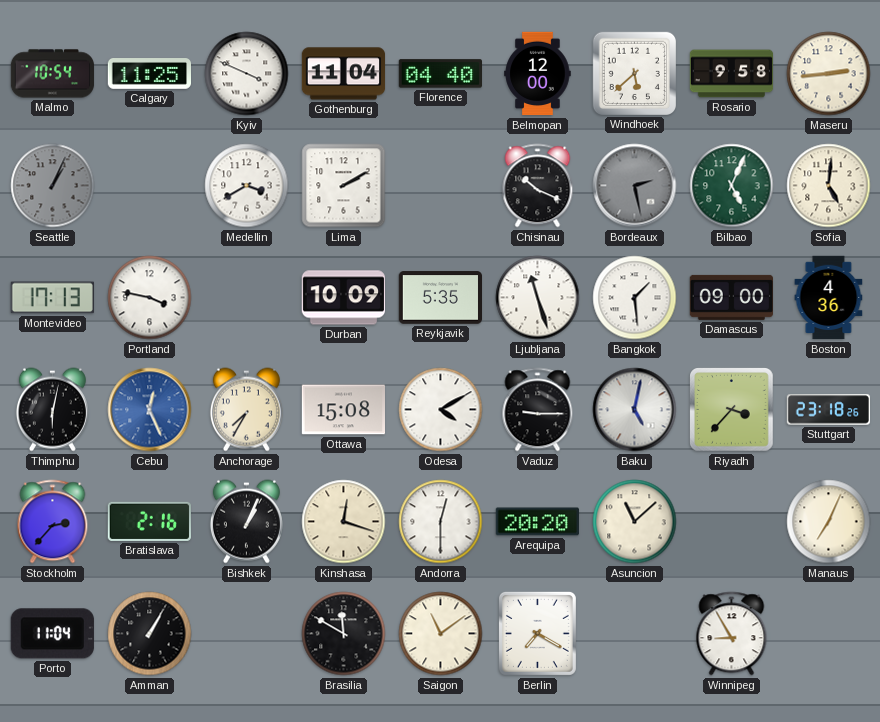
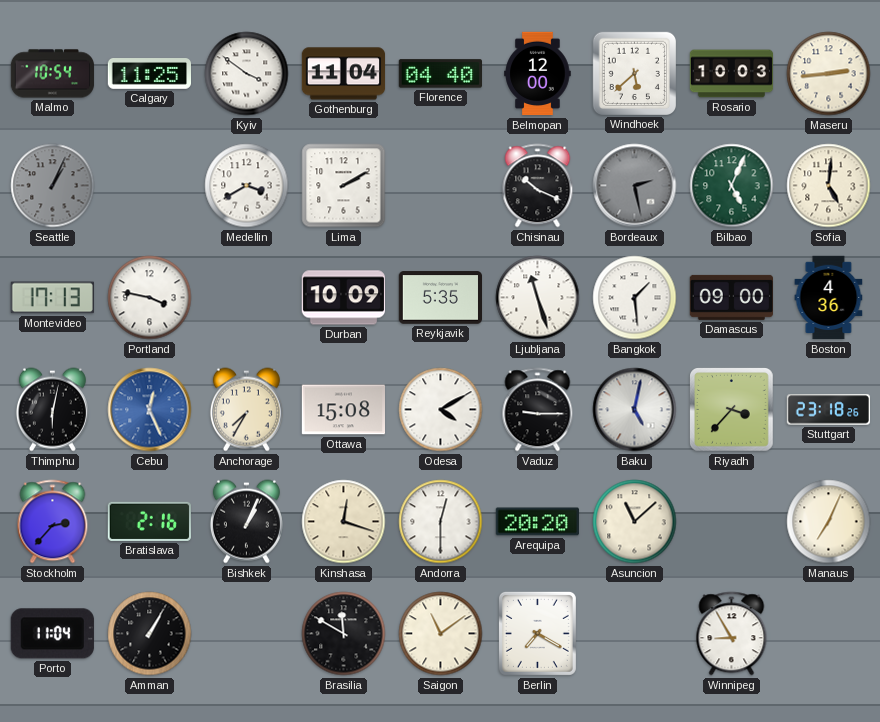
Kyiv: 3:49 -> 3:51 (247, 74)
Rosario: 9:58 -> 10:03 (732, 74)
